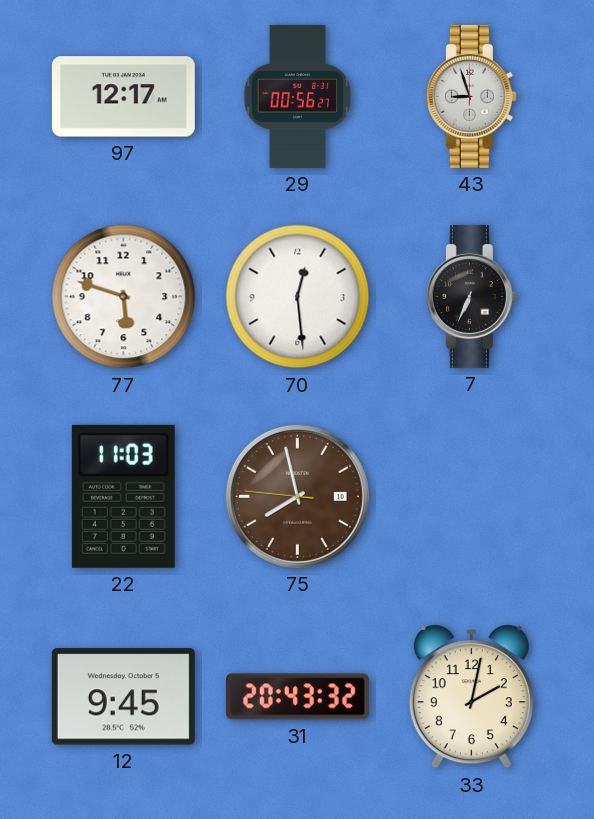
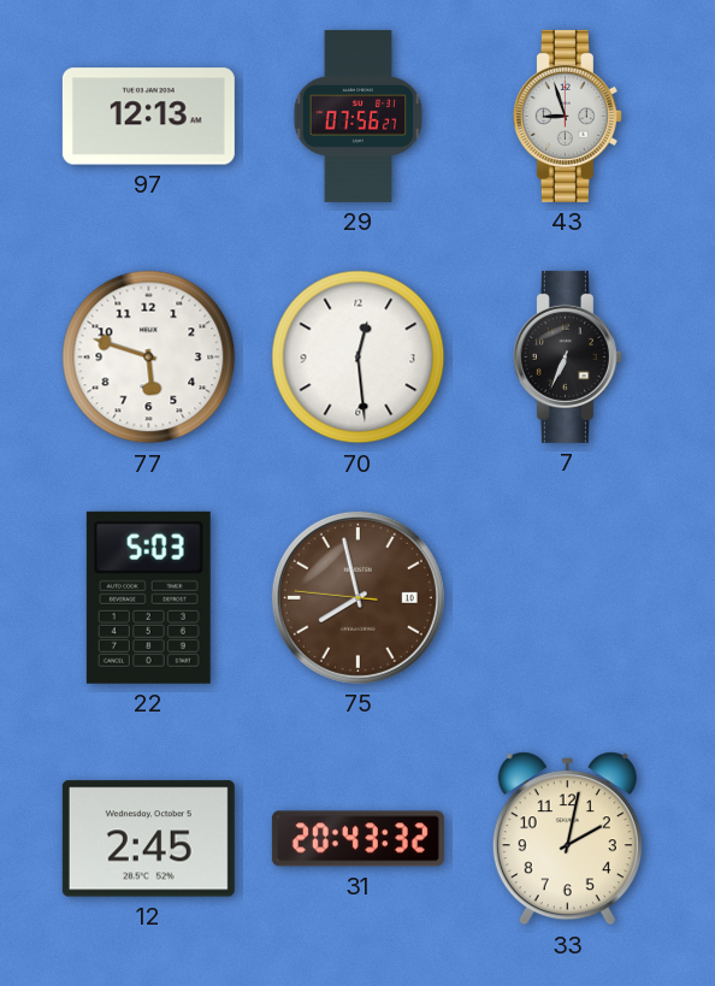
97: 12:17 -> 12:13 (148, 117)
29: 00:56 -> 07:56 (359, 116)
22: 11:03 -> 5:03 (148, 597)
12: 9:45 -> 2:45 (148, 839)
